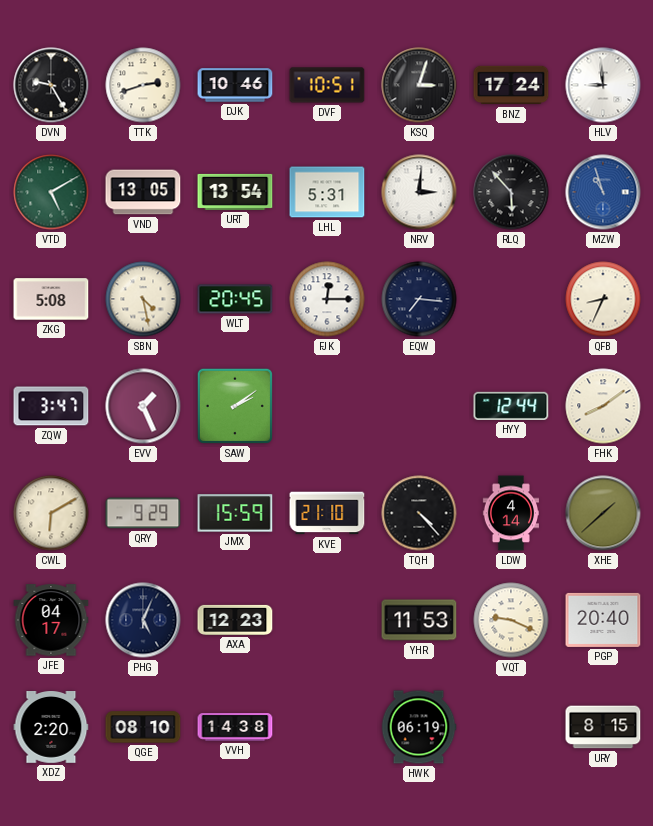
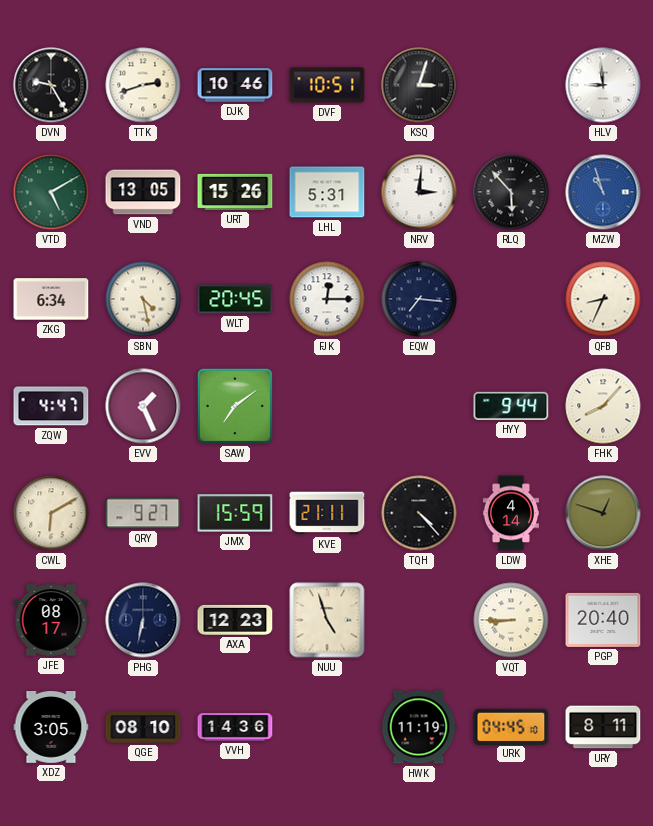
BNZ: 17:24 -> none (511, 85)
URT: 13:54 -> 15:26 (235, 192)
ZKG: 5:08 -> 6:34 (51, 299)
ZQW: 3:47 -> 4:47 (51, 406)
SAW: 2:09 -> 7:09 (235, 406)
HYY: 12:44 -> 9:44 (511, 406)
FHK: 8:09 -> 8:07 (603, 406)
QRY: 9:29 -> 9:27 (143, 513)
KVE: 21:10 -> 21:11 (327, 513)
XHE: 1:38 -> 12:48 (603, 513)
JFE: 04:17 -> 08:17 (51, 620)
PHG: 5:04 -> 6:32 (143, 620)
NUU: none -> 4:57 (327, 620)
YHR: 11:53 -> none (419, 620)
VQT: 9:19 -> 8:45 (511, 620)
XDZ: 2:20 -> 3:05 (51, 728)
VVH: 14:38 -> 14:36 (235, 727)
HWK: 06:19 -> 11:19 (419, 727)
URK: none -> 04:45 (511, 726)
URY: 8:15 -> 8:11 (603, 727)
